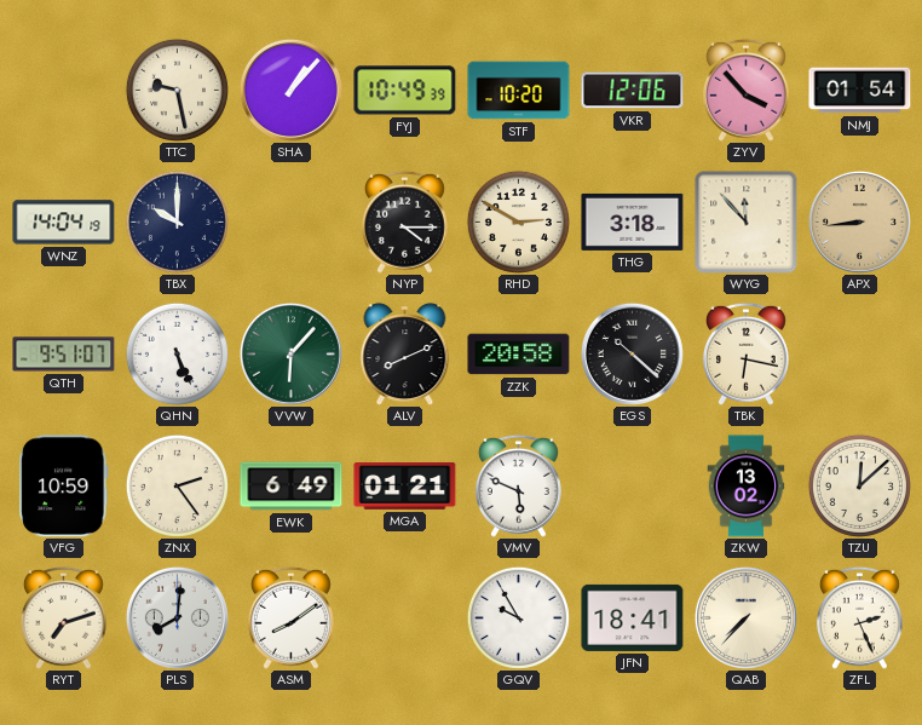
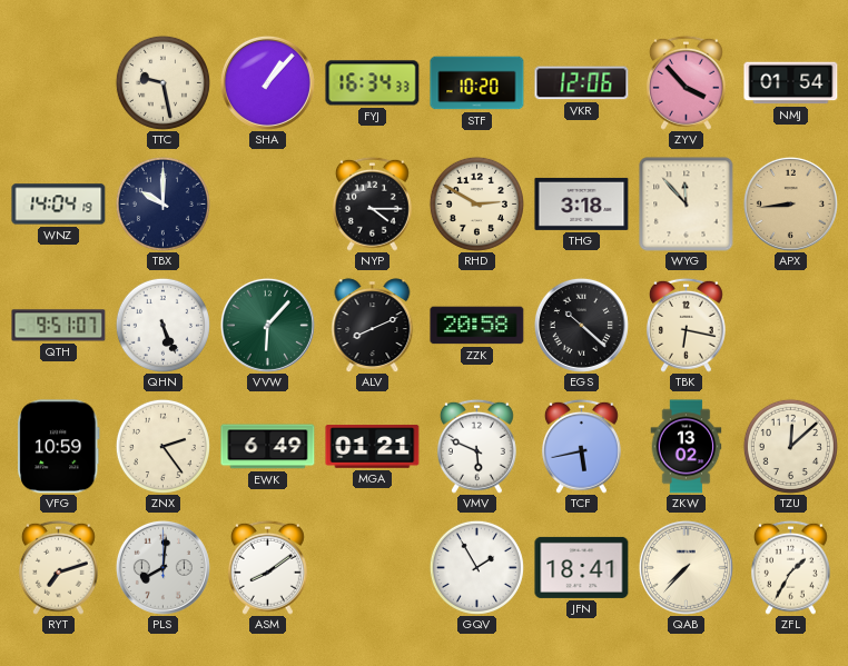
FYJ: 10:49 -> 16:34 (373, 83)
TCF: none -> 5:43 (581, 446)
GQV: 9:55 -> 1:55 (476, 567)
ZFL: 2:26 -> 1:35 (790, 567)
